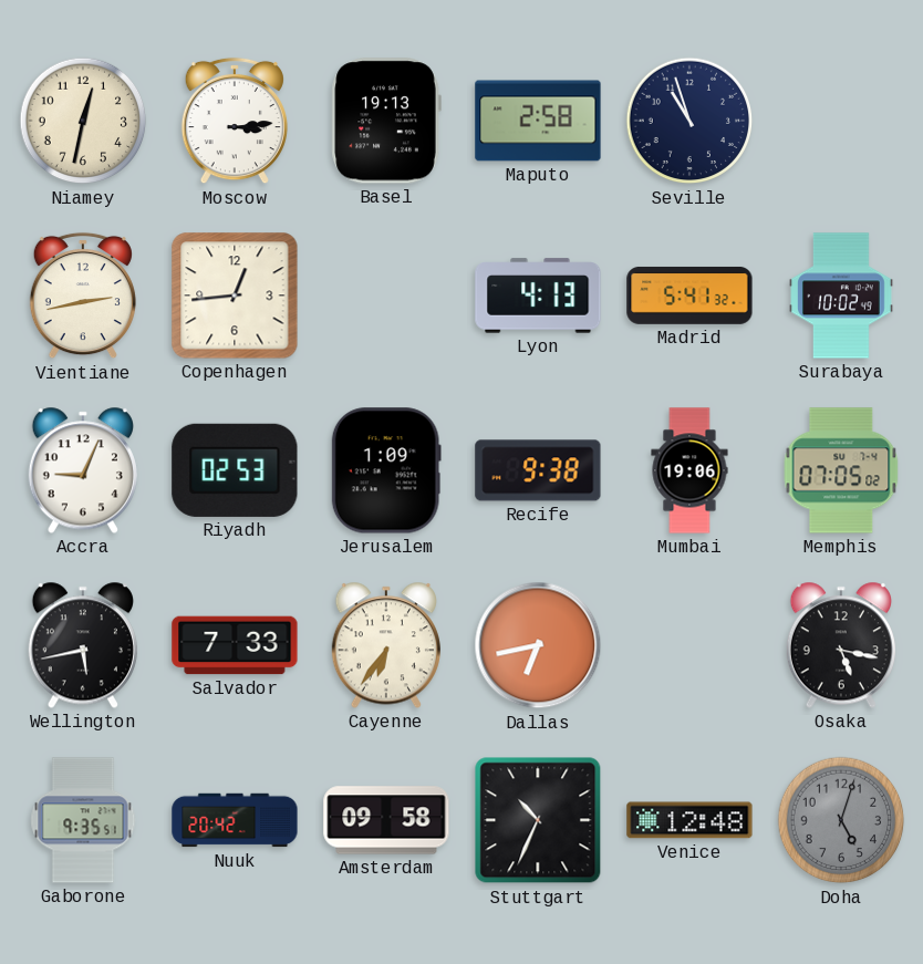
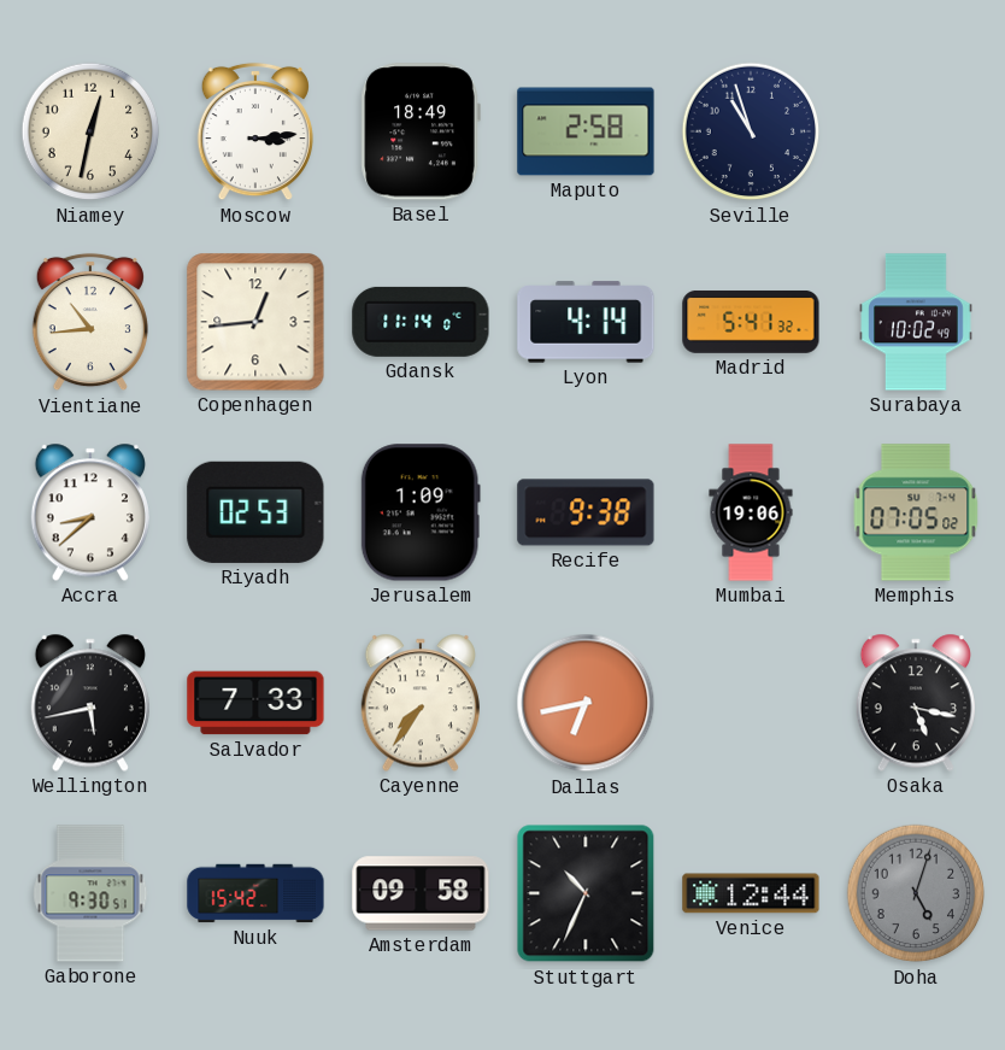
Basel: 19:13 -> 18:49 (421, 131)
Vientiane: 2:43 -> 10:44 (90, 322)
Gdansk: none -> 11:14 (421, 322)
Lyon: 4:13 -> 4:14 (586, 322)
Accra: 9:04 -> 8:38 (90, 512)
Cayenne: 6:36 -> 7:36 (421, 703)
Gaborone: 9:35 -> 9:30 (90, 893)
Nuuk: 20:42 -> 15:42 (255, 893)
Venice: 12:48 -> 12:44 (751, 893)
